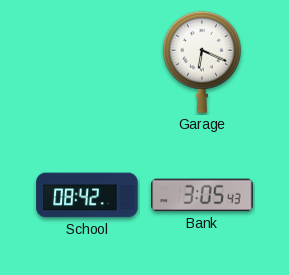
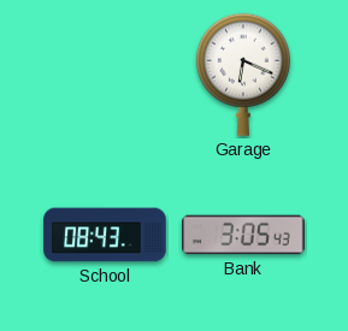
School: 08:42 -> 08:43 (105, 235)
